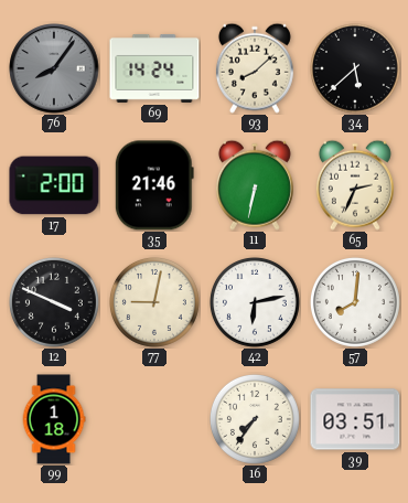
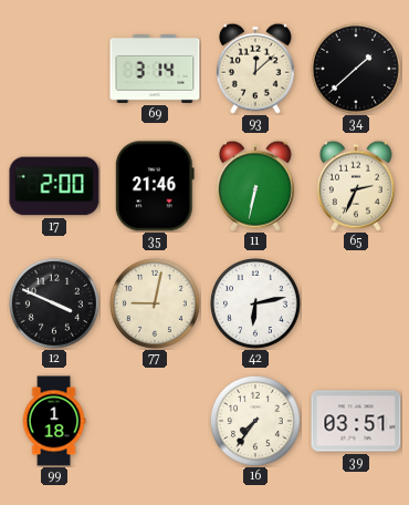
76: 8:06 -> none (54, 68)
69: 14:24 -> 3:14 (155, 69)
93: 8:08 -> 12:08 (255, 69)
34: 5:38 -> 1:38 (356, 69)
57: 8:01 -> none (355, 302)
